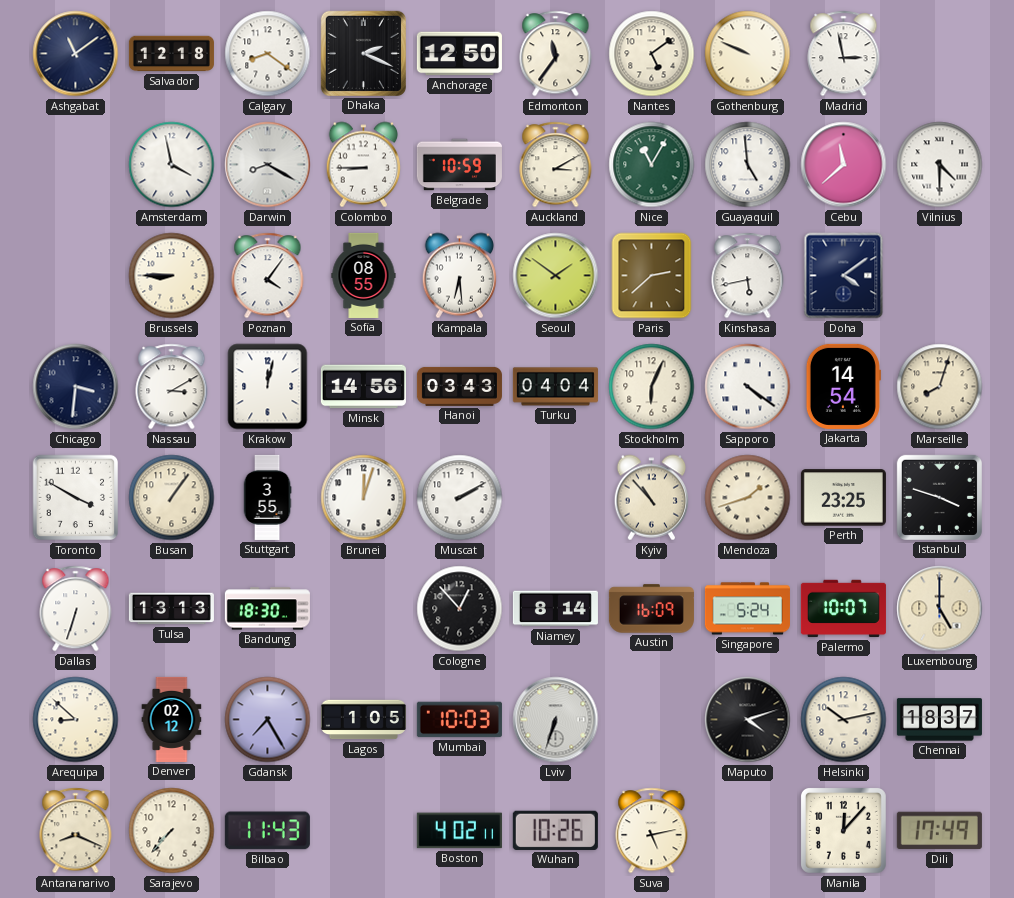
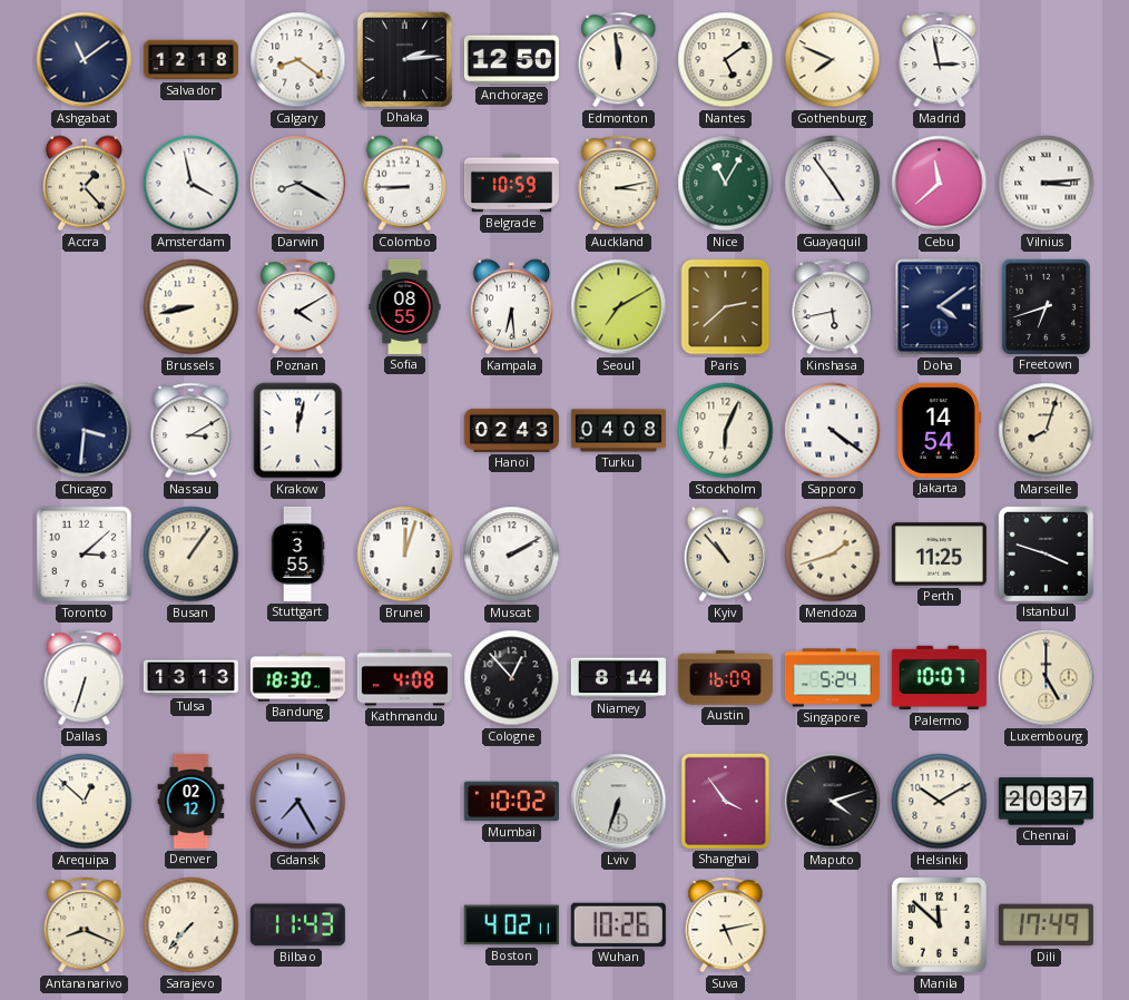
Dhaka: 2:19 -> 2:14 (404, 59)
Edmonton: 11:36 -> 11:59 (619, 60)
Gothenburg: 9:49 -> 7:49 (833, 60)
Accra: none -> 1:23 (85, 184)
Auckland: 3:10 -> 3:13 (619, 184)
Guayaquil: 4:59 -> 4:54 (833, 184)
Vilnius: 4:30 -> 3:14 (1047, 184)
Brussels: 8:45 -> 8:43 (192, 307)
Poznan: 4:06 -> 4:10 (298, 307)
Seoul: 1:51 -> 7:10 (619, 307)
Freetown: none -> 6:42 (1045, 306)
Minsk: 14:56 -> none (363, 387)
Hanoi: 03:43 -> 02:43 (511, 430)
Turku: 04:04 -> 04:08 (618, 431)
Toronto: 3:50 -> 3:08 (85, 555)
Perth: 23:25 -> 11:25 (939, 555)
Kathmandu: none -> 4:08 (404, 678)
Arequipa: 8:52 -> 12:52 (85, 802)
Lagos: 1:05 -> none (363, 720)
Mumbai: 10:03 -> 10:02 (511, 802)
Shanghai: none -> 3:54 (725, 801)
Helsinki: 10:13 -> 10:10 (940, 802)
Chennai: 18:37 -> 20:37 (1045, 802)
Manila: 12:07 -> 11:52 (939, 924)
